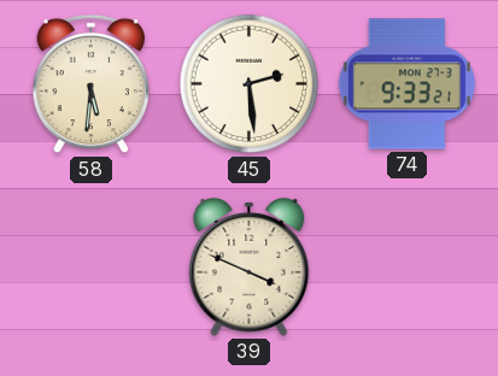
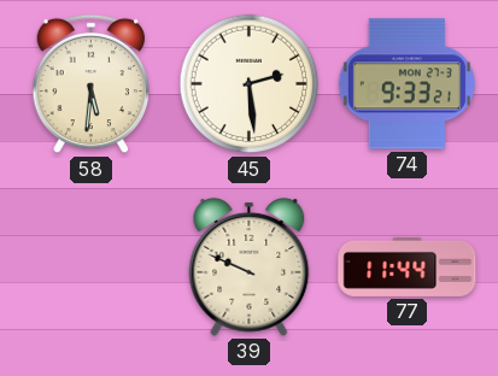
39: 3:49 -> 9:49 (250, 266)
77: none -> 11:44 (408, 266)
